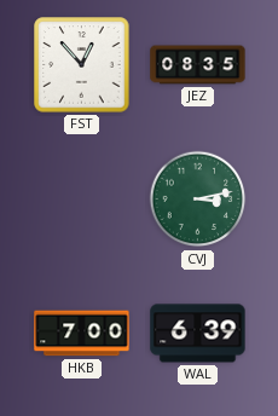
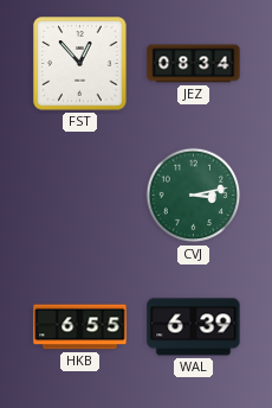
JEZ: 08:35 -> 08:34 (194, 64)
HKB: 7:00 -> 6:55 (80, 327)
